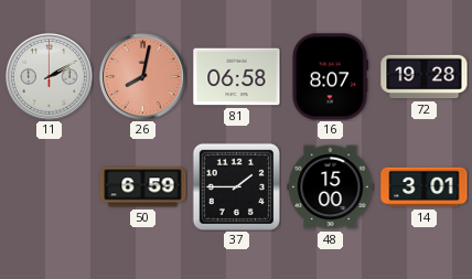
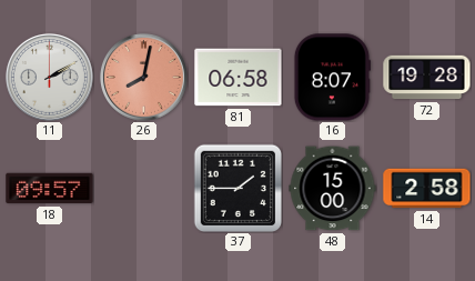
18: none -> 09:57 (50, 189)
50: 6:59 -> none (143, 187)
14: 3:01 -> 2:58 (427, 189)
